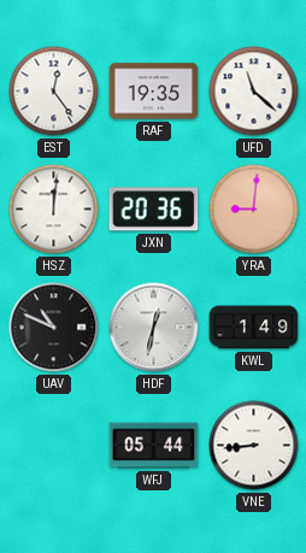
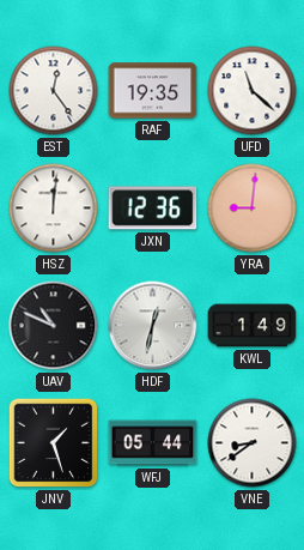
JXN: 20:36 -> 12:36 (153, 208)
JNV: none -> 1:27 (54, 443)
VNE: 8:44 -> 8:39 (253, 443)
